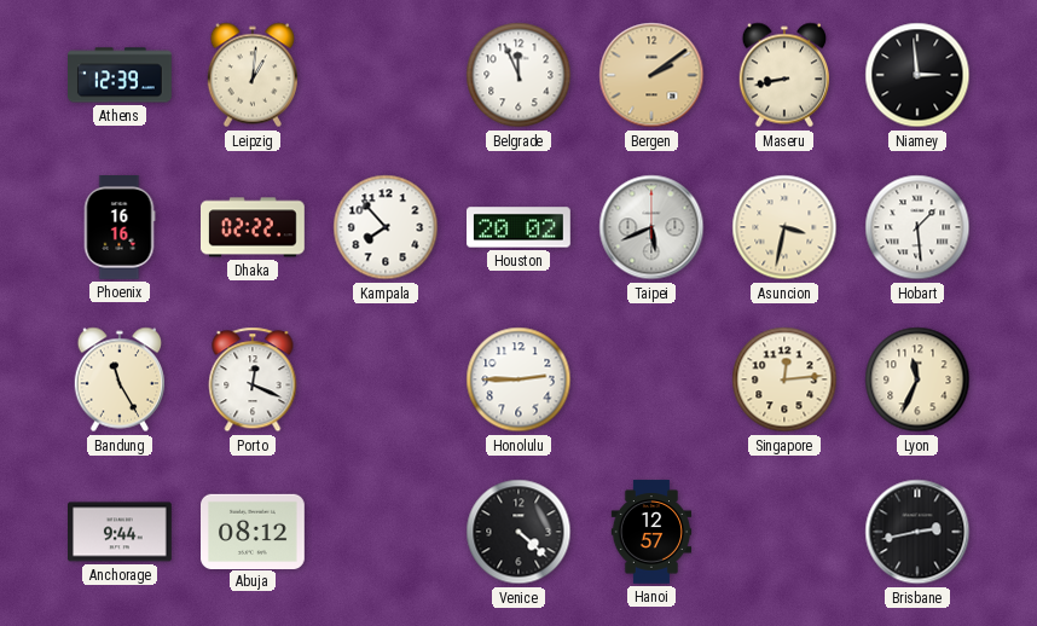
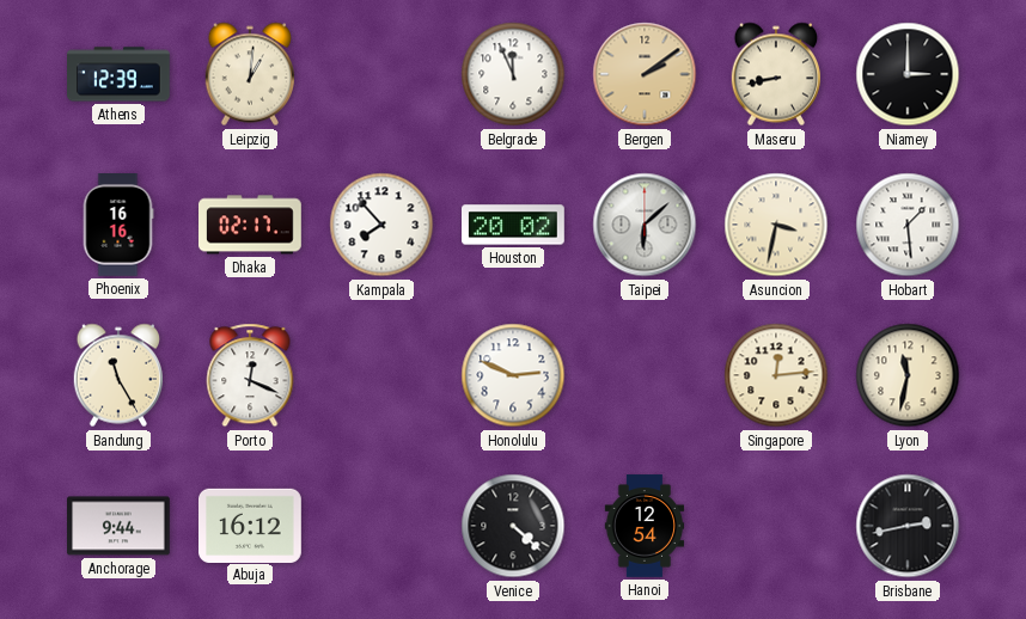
Niamey: 2:59 -> 3:00 (908, 74)
Dhaka: 02:22 -> 02:17 (251, 225)
Taipei: 5:41 -> 6:08 (645, 225)
Honolulu: 2:45 -> 2:49 (513, 375)
Lyon: 11:34 -> 11:32 (908, 375)
Abuja: 08:12 -> 16:12 (251, 525)
Hanoi: 12:57 -> 12:54 (645, 526)
